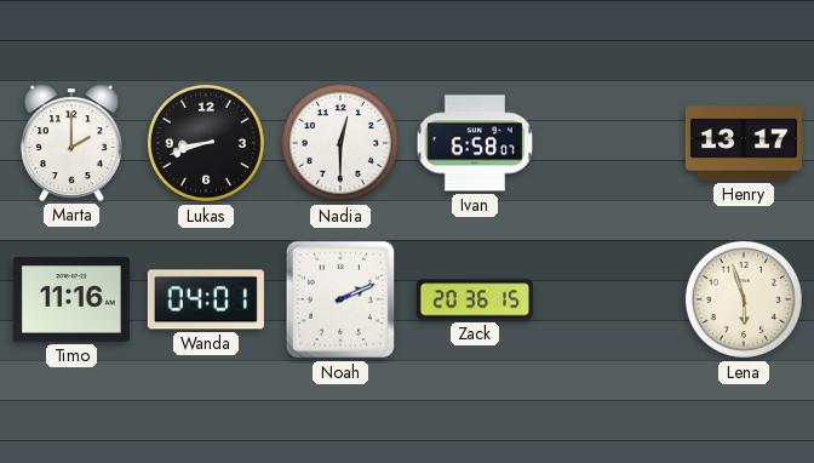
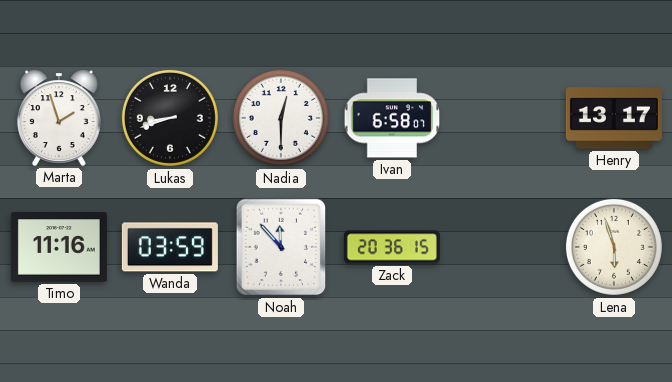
Marta: 2:00 -> 1:57 (59, 118)
Wanda: 04:01 -> 03:59 (170, 247)
Noah: 2:11 -> 11:53 (281, 247)
